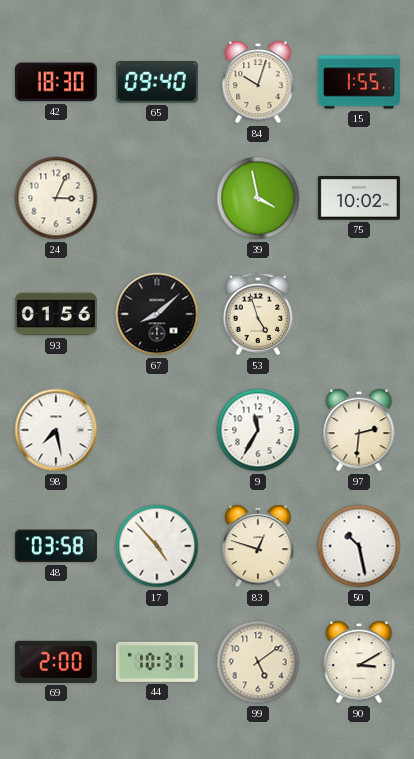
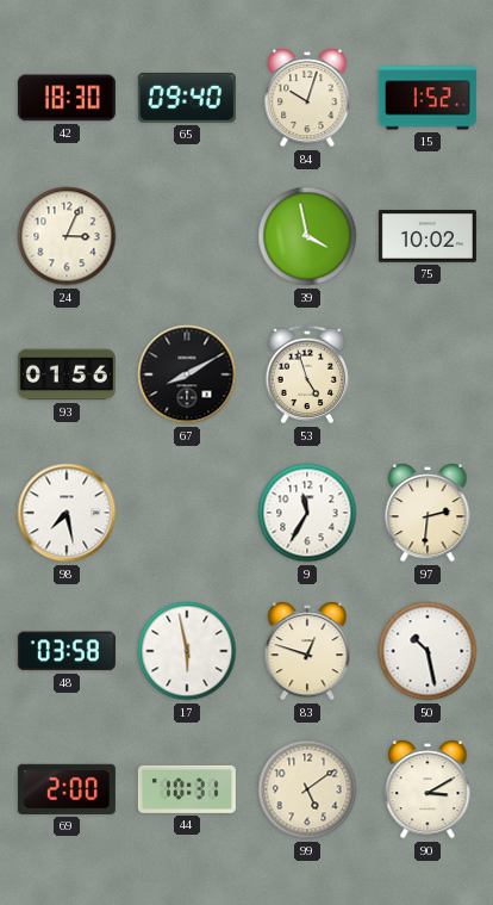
15: 1:55 -> 1:52 (428, 98)
67: 8:08 -> 8:10 (187, 374)
17: 4:53 -> 5:58 (187, 651)
